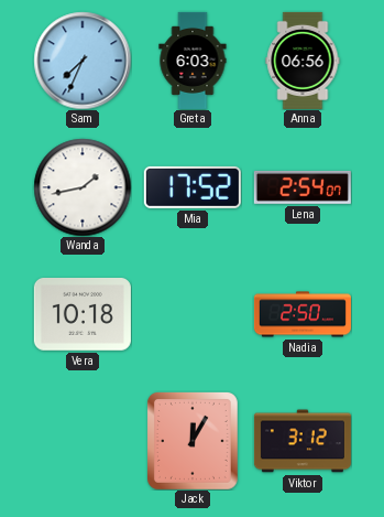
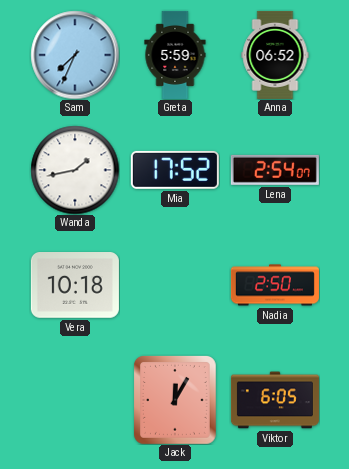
Greta: 6:03 -> 5:59 (175, 55)
Anna: 06:56 -> 06:52 (275, 55)
Viktor: 3:12 -> 6:05 (275, 400)
